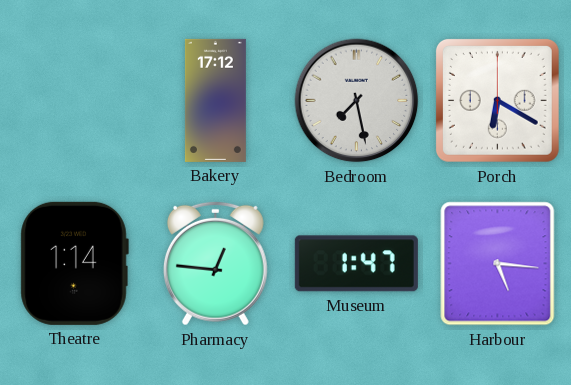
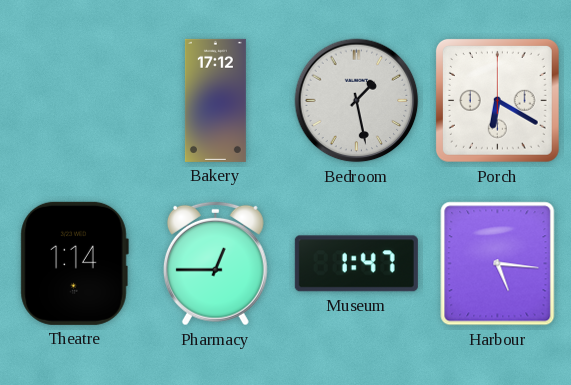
Bedroom: 7:28 -> 1:28 (357, 101)
Pharmacy: 12:46 -> 12:45 (215, 263)
